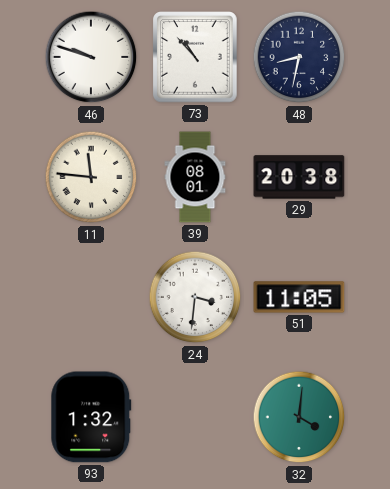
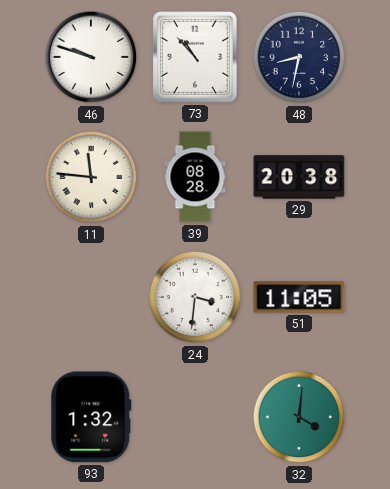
39: 08:01 -> 08:28 (195, 177)
